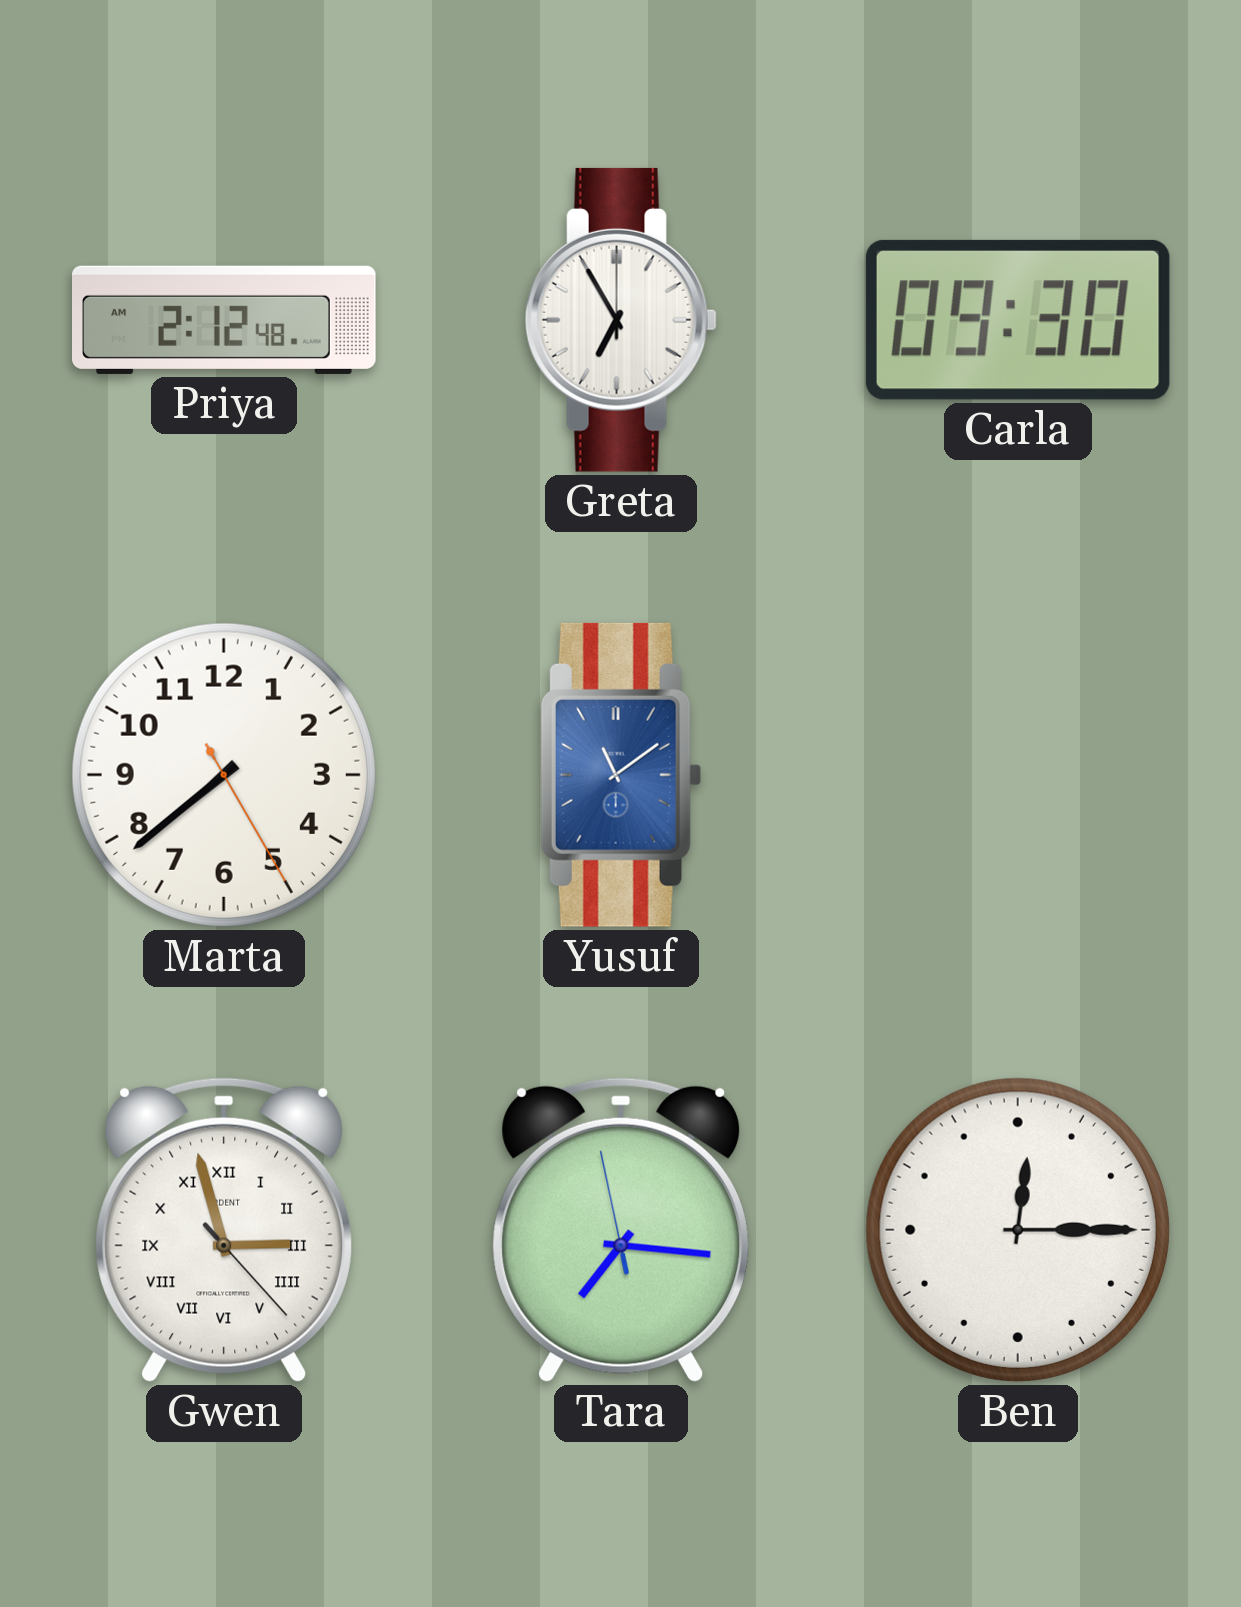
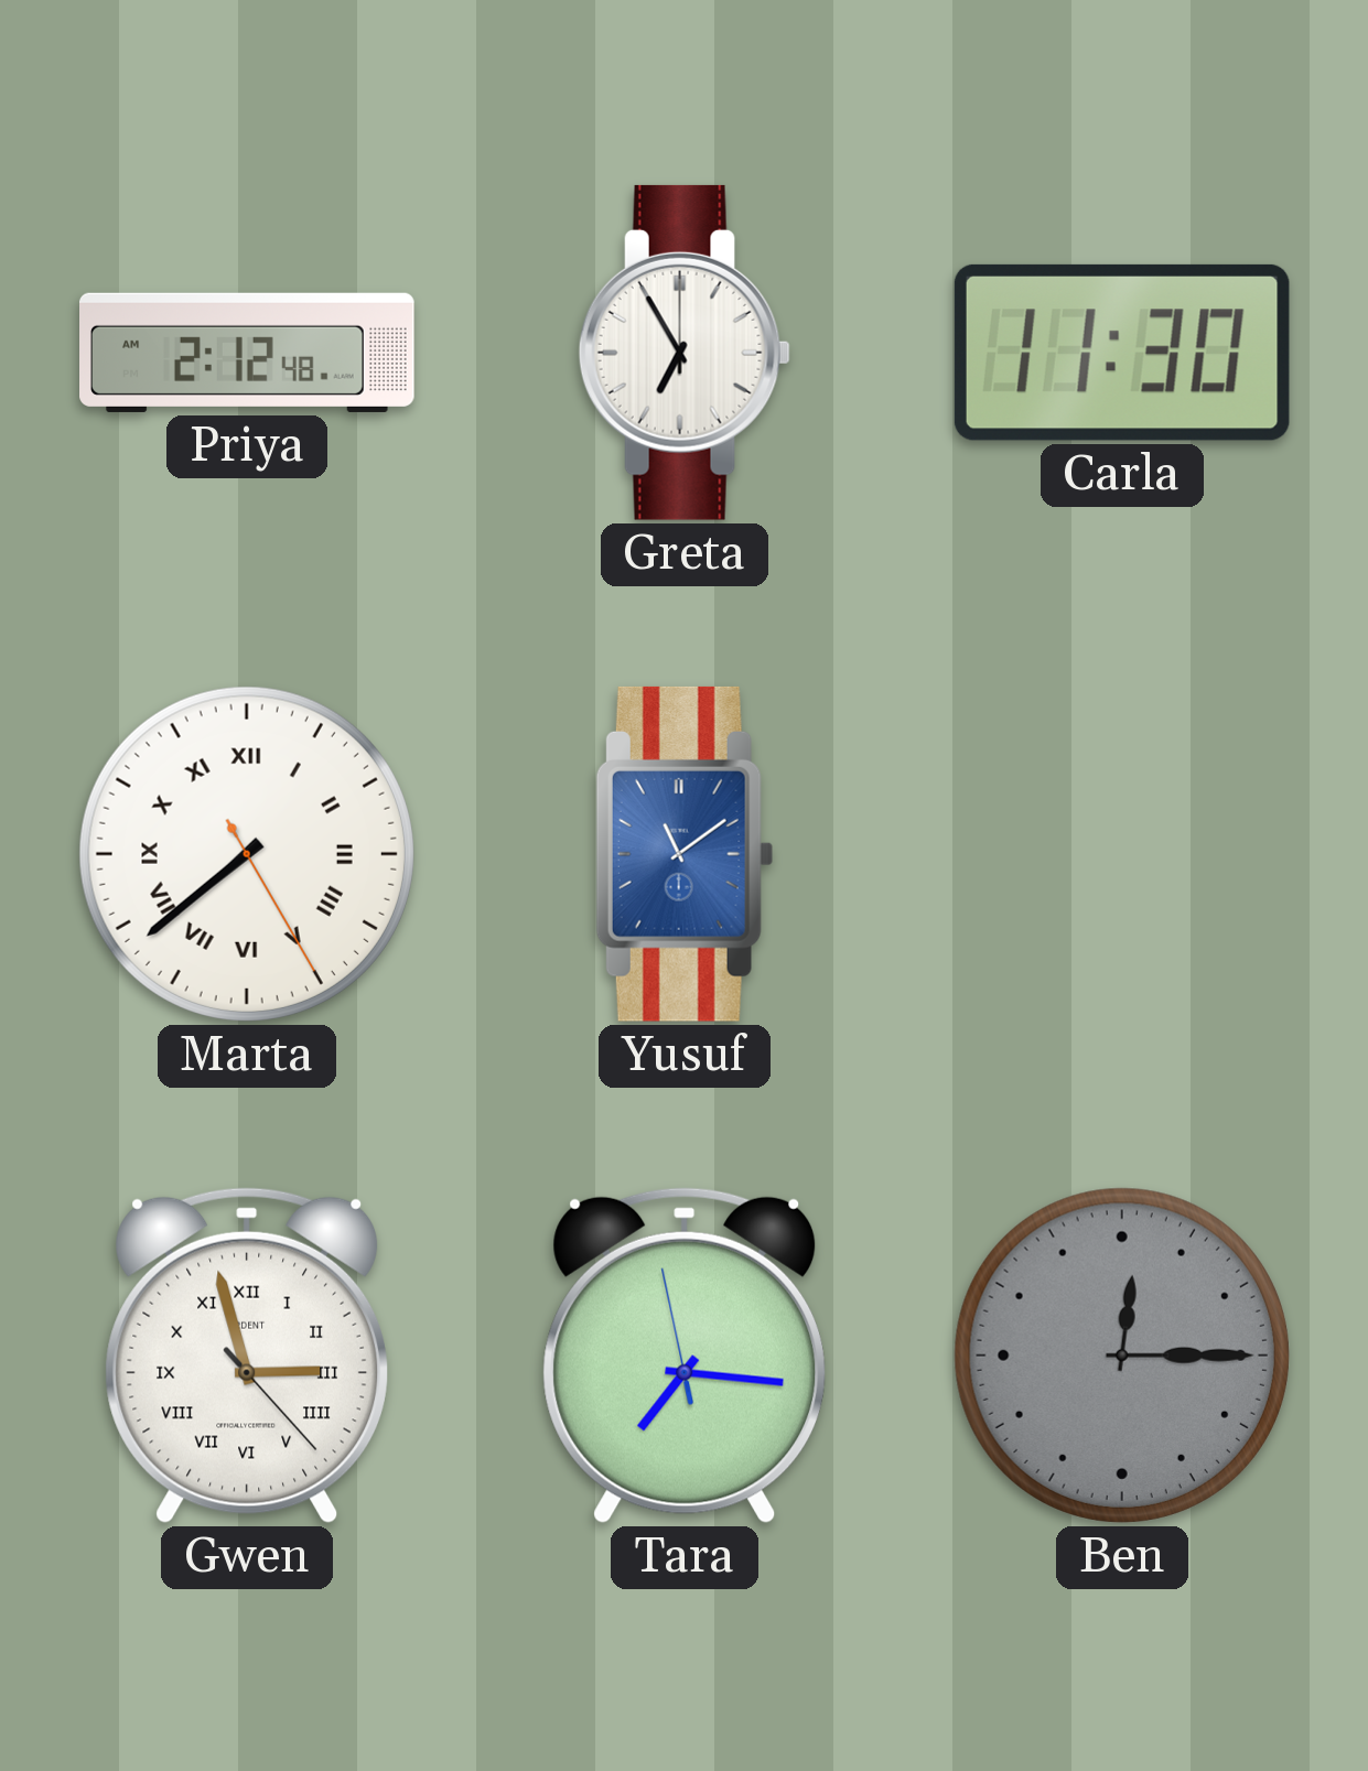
Carla: 09:30 -> 11:30 (1122, 353)
Marta numerals: Arabic -> Roman (247, 854)
Ben dial: white -> grey (1122, 1356)
